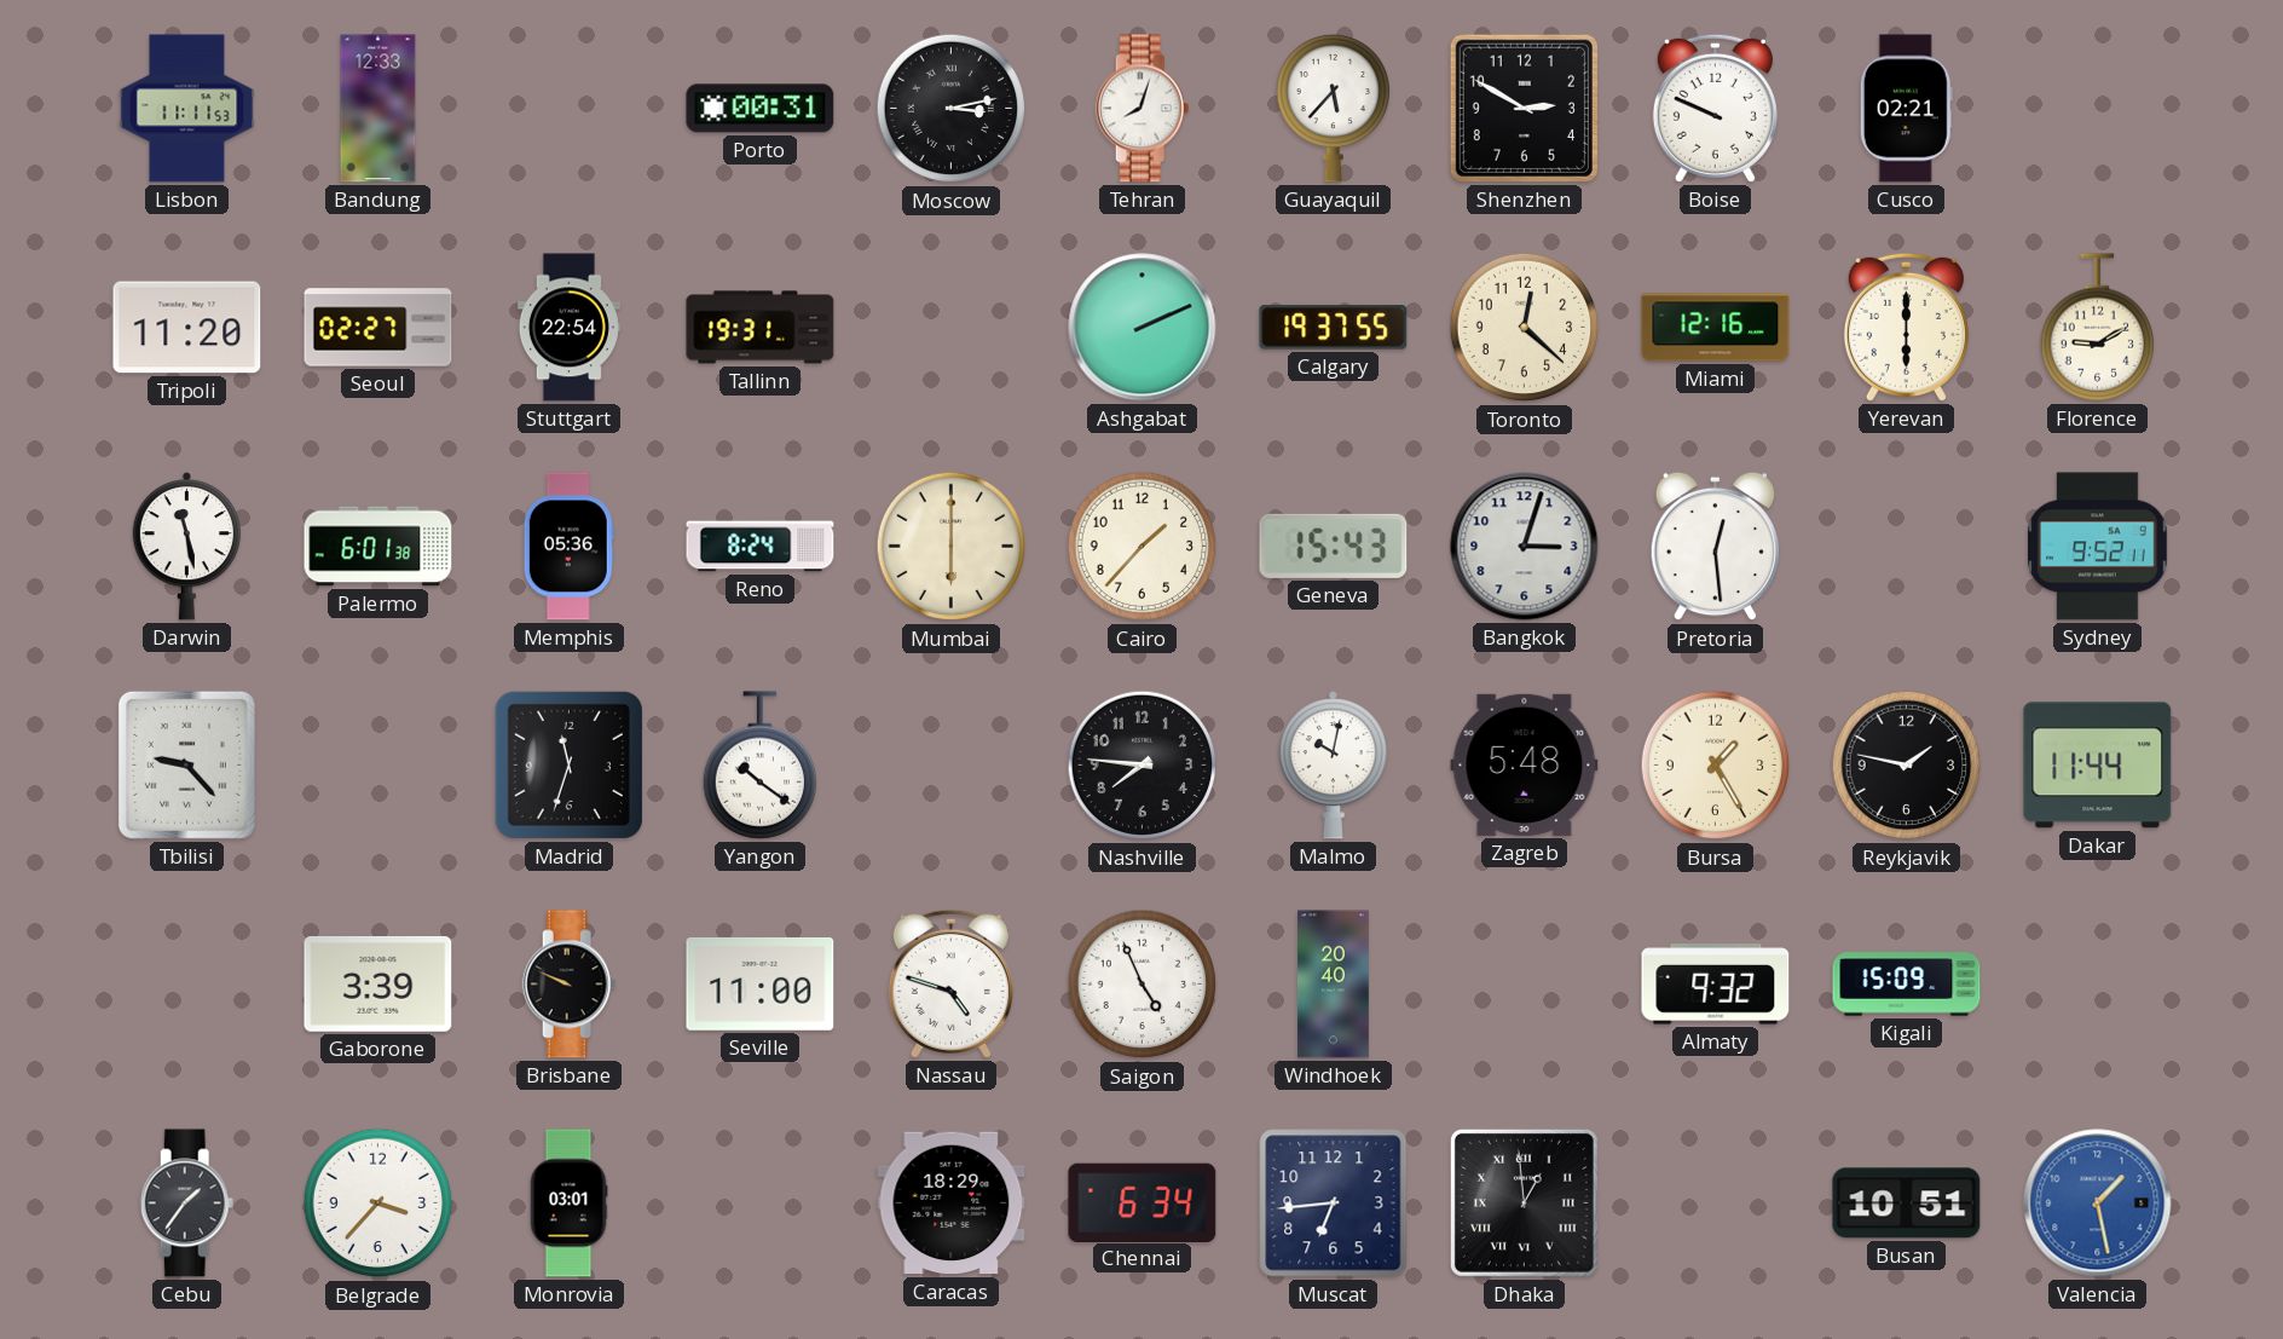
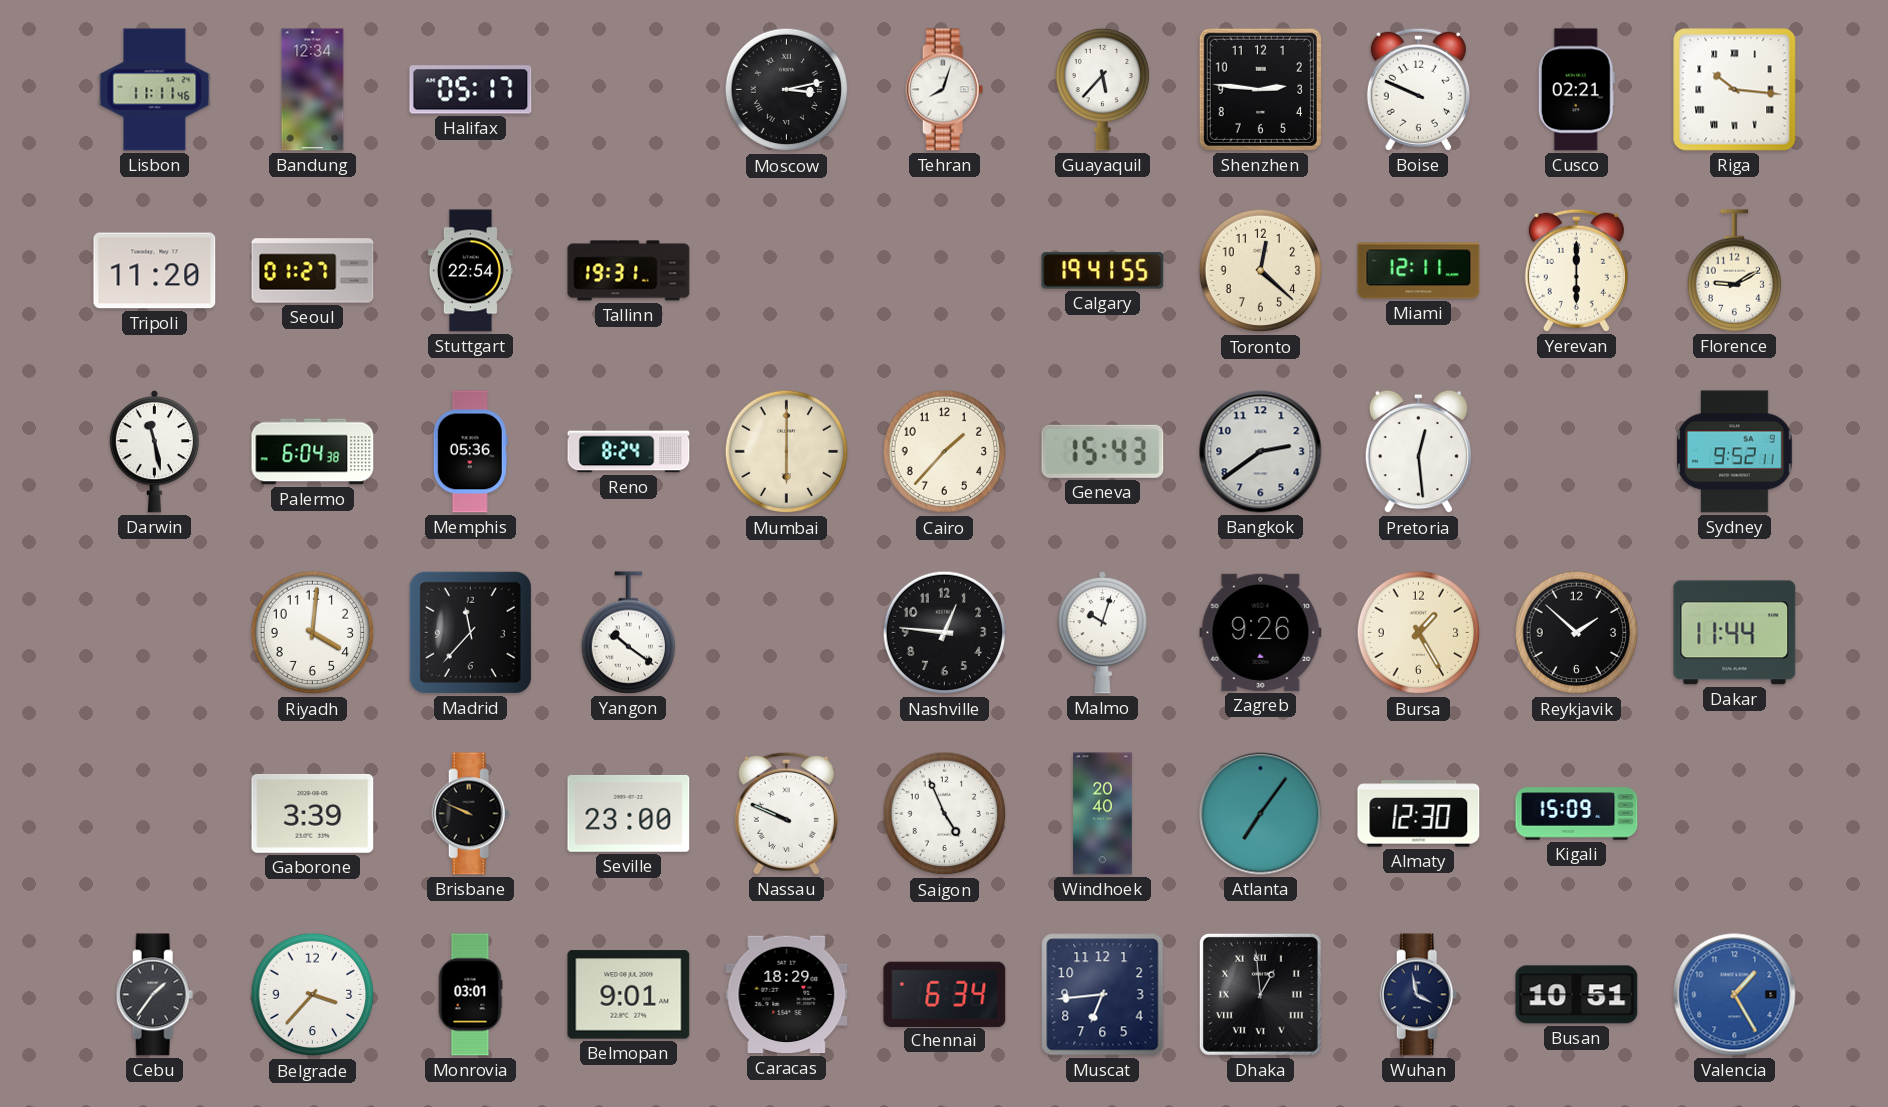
Lisbon: 11:11:53 -> 11:11:46 (155, 90)
Bandung: 12:33 -> 12:34 (313, 90)
Halifax: none -> 05:17 (471, 90)
Porto: 00:31 -> none (761, 109)
Shenzhen: 2:50 -> 2:46 (1260, 89)
Riga: none -> 10:16 (1735, 90)
Seoul: 02:27 -> 01:27 (313, 271)
Ashgabat: 2:11 -> none (1143, 328)
Calgary: 19:37 -> 19:41 (1103, 271)
Miami: 12:16 -> 12:11 (1419, 271)
Palermo: 6:01 -> 6:04 (313, 452)
Bangkok: 3:03 -> 2:39 (1261, 452)
Tbilisi: 9:23 -> none (186, 764)
Riyadh: none -> 4:01 (313, 633)
Madrid: 11:33 -> 11:37 (470, 632)
Nashville: 7:46 -> 12:46 (945, 633)
Malmo: 10:02 -> 10:03 (1102, 633)
Zagreb: 5:48 -> 9:26 (1261, 632)
Reykjavik: 1:47 -> 1:52 (1577, 633)
Seville: 11:00 -> 23:00 (629, 814)
Nassau: 4:48 -> 9:49 (786, 813)
Atlanta: none -> 7:06 (1261, 814)
Almaty: 9:32 -> 12:30 (1419, 814)
Belmopan: none -> 9:01 (629, 995)
Wuhan: none -> 3:58 (1419, 995)
Valencia: 1:28 -> 1:25 (1735, 995)
